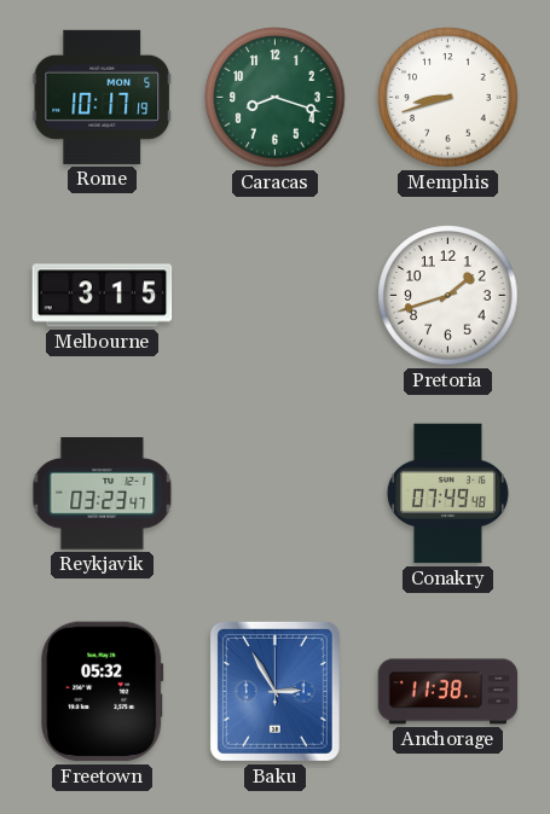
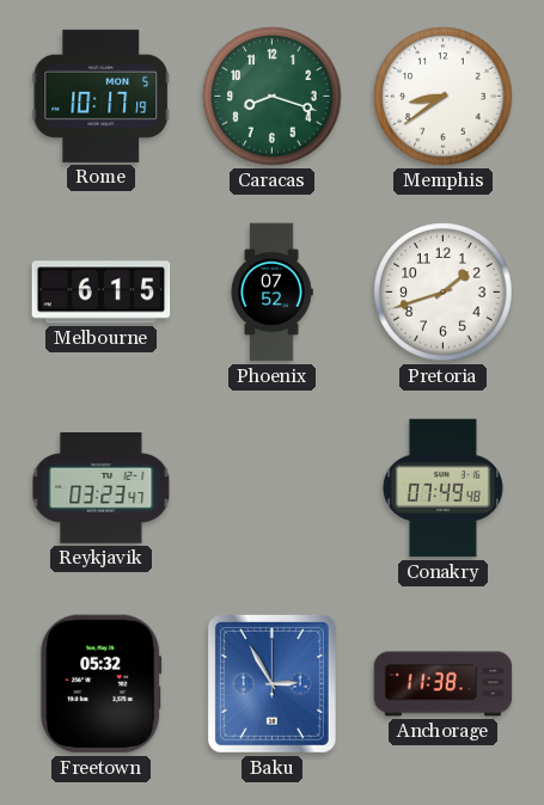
Memphis: 8:42 -> 8:39 (444, 97)
Melbourne: 3:15 -> 6:15 (102, 293)
Phoenix: none -> 07:52 (271, 293)
